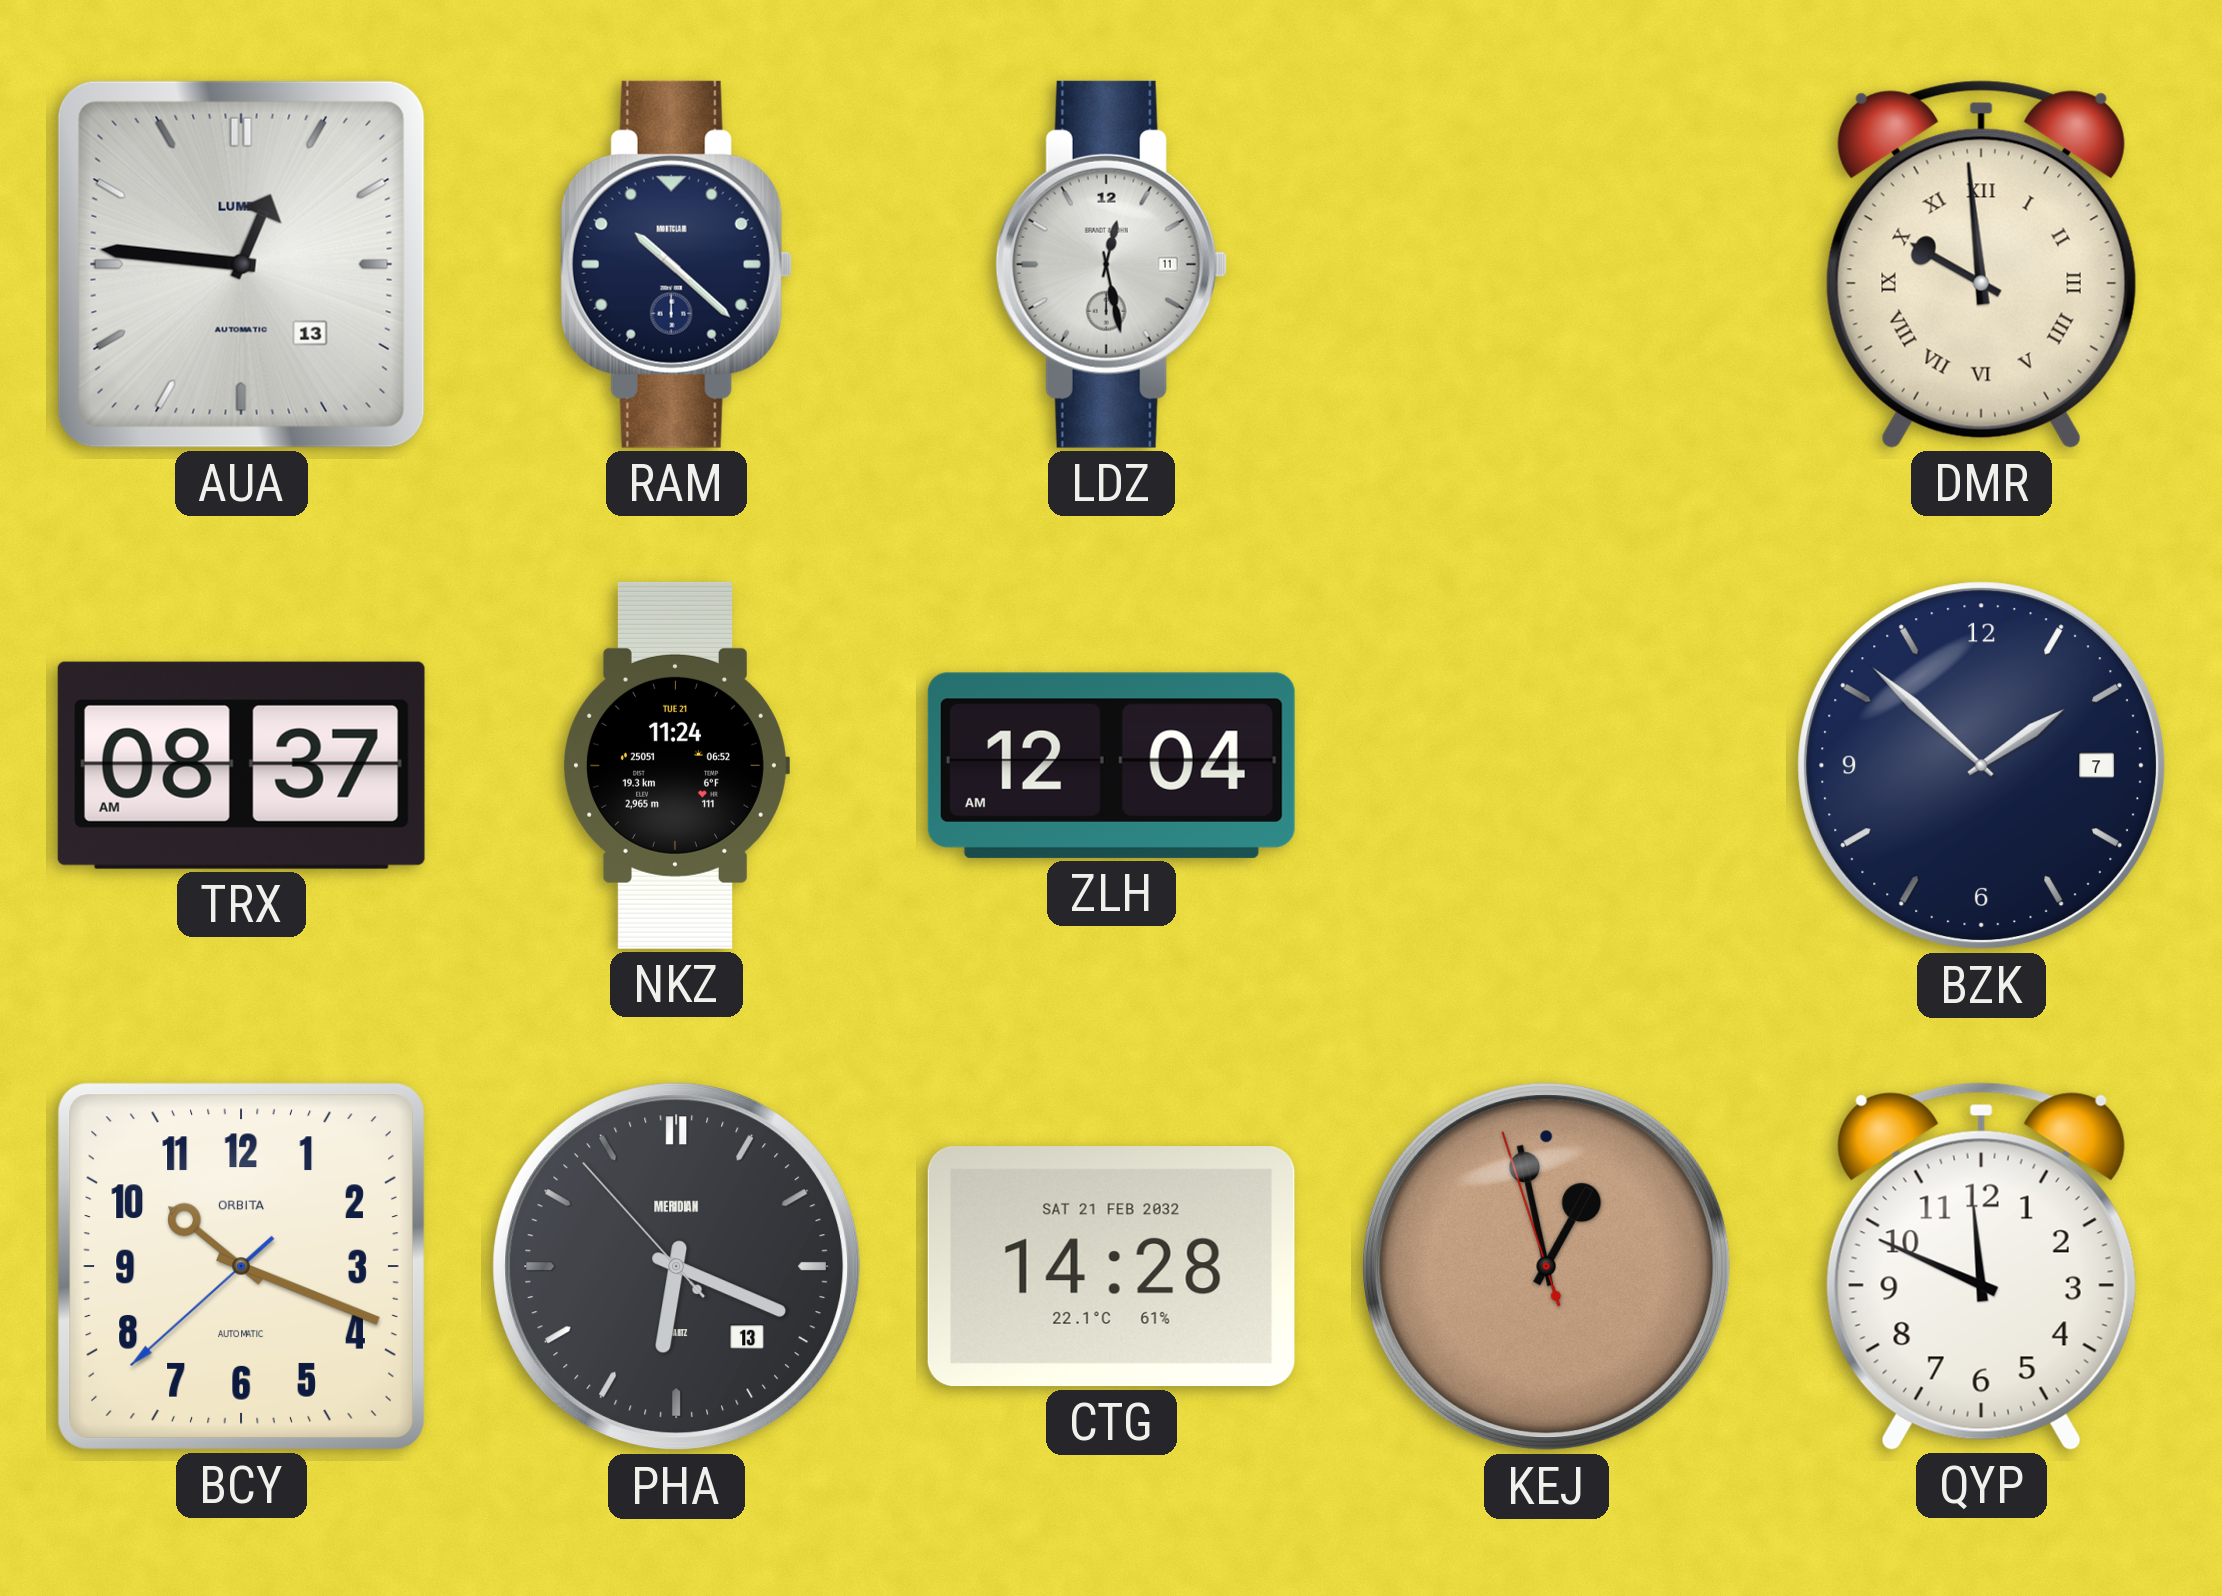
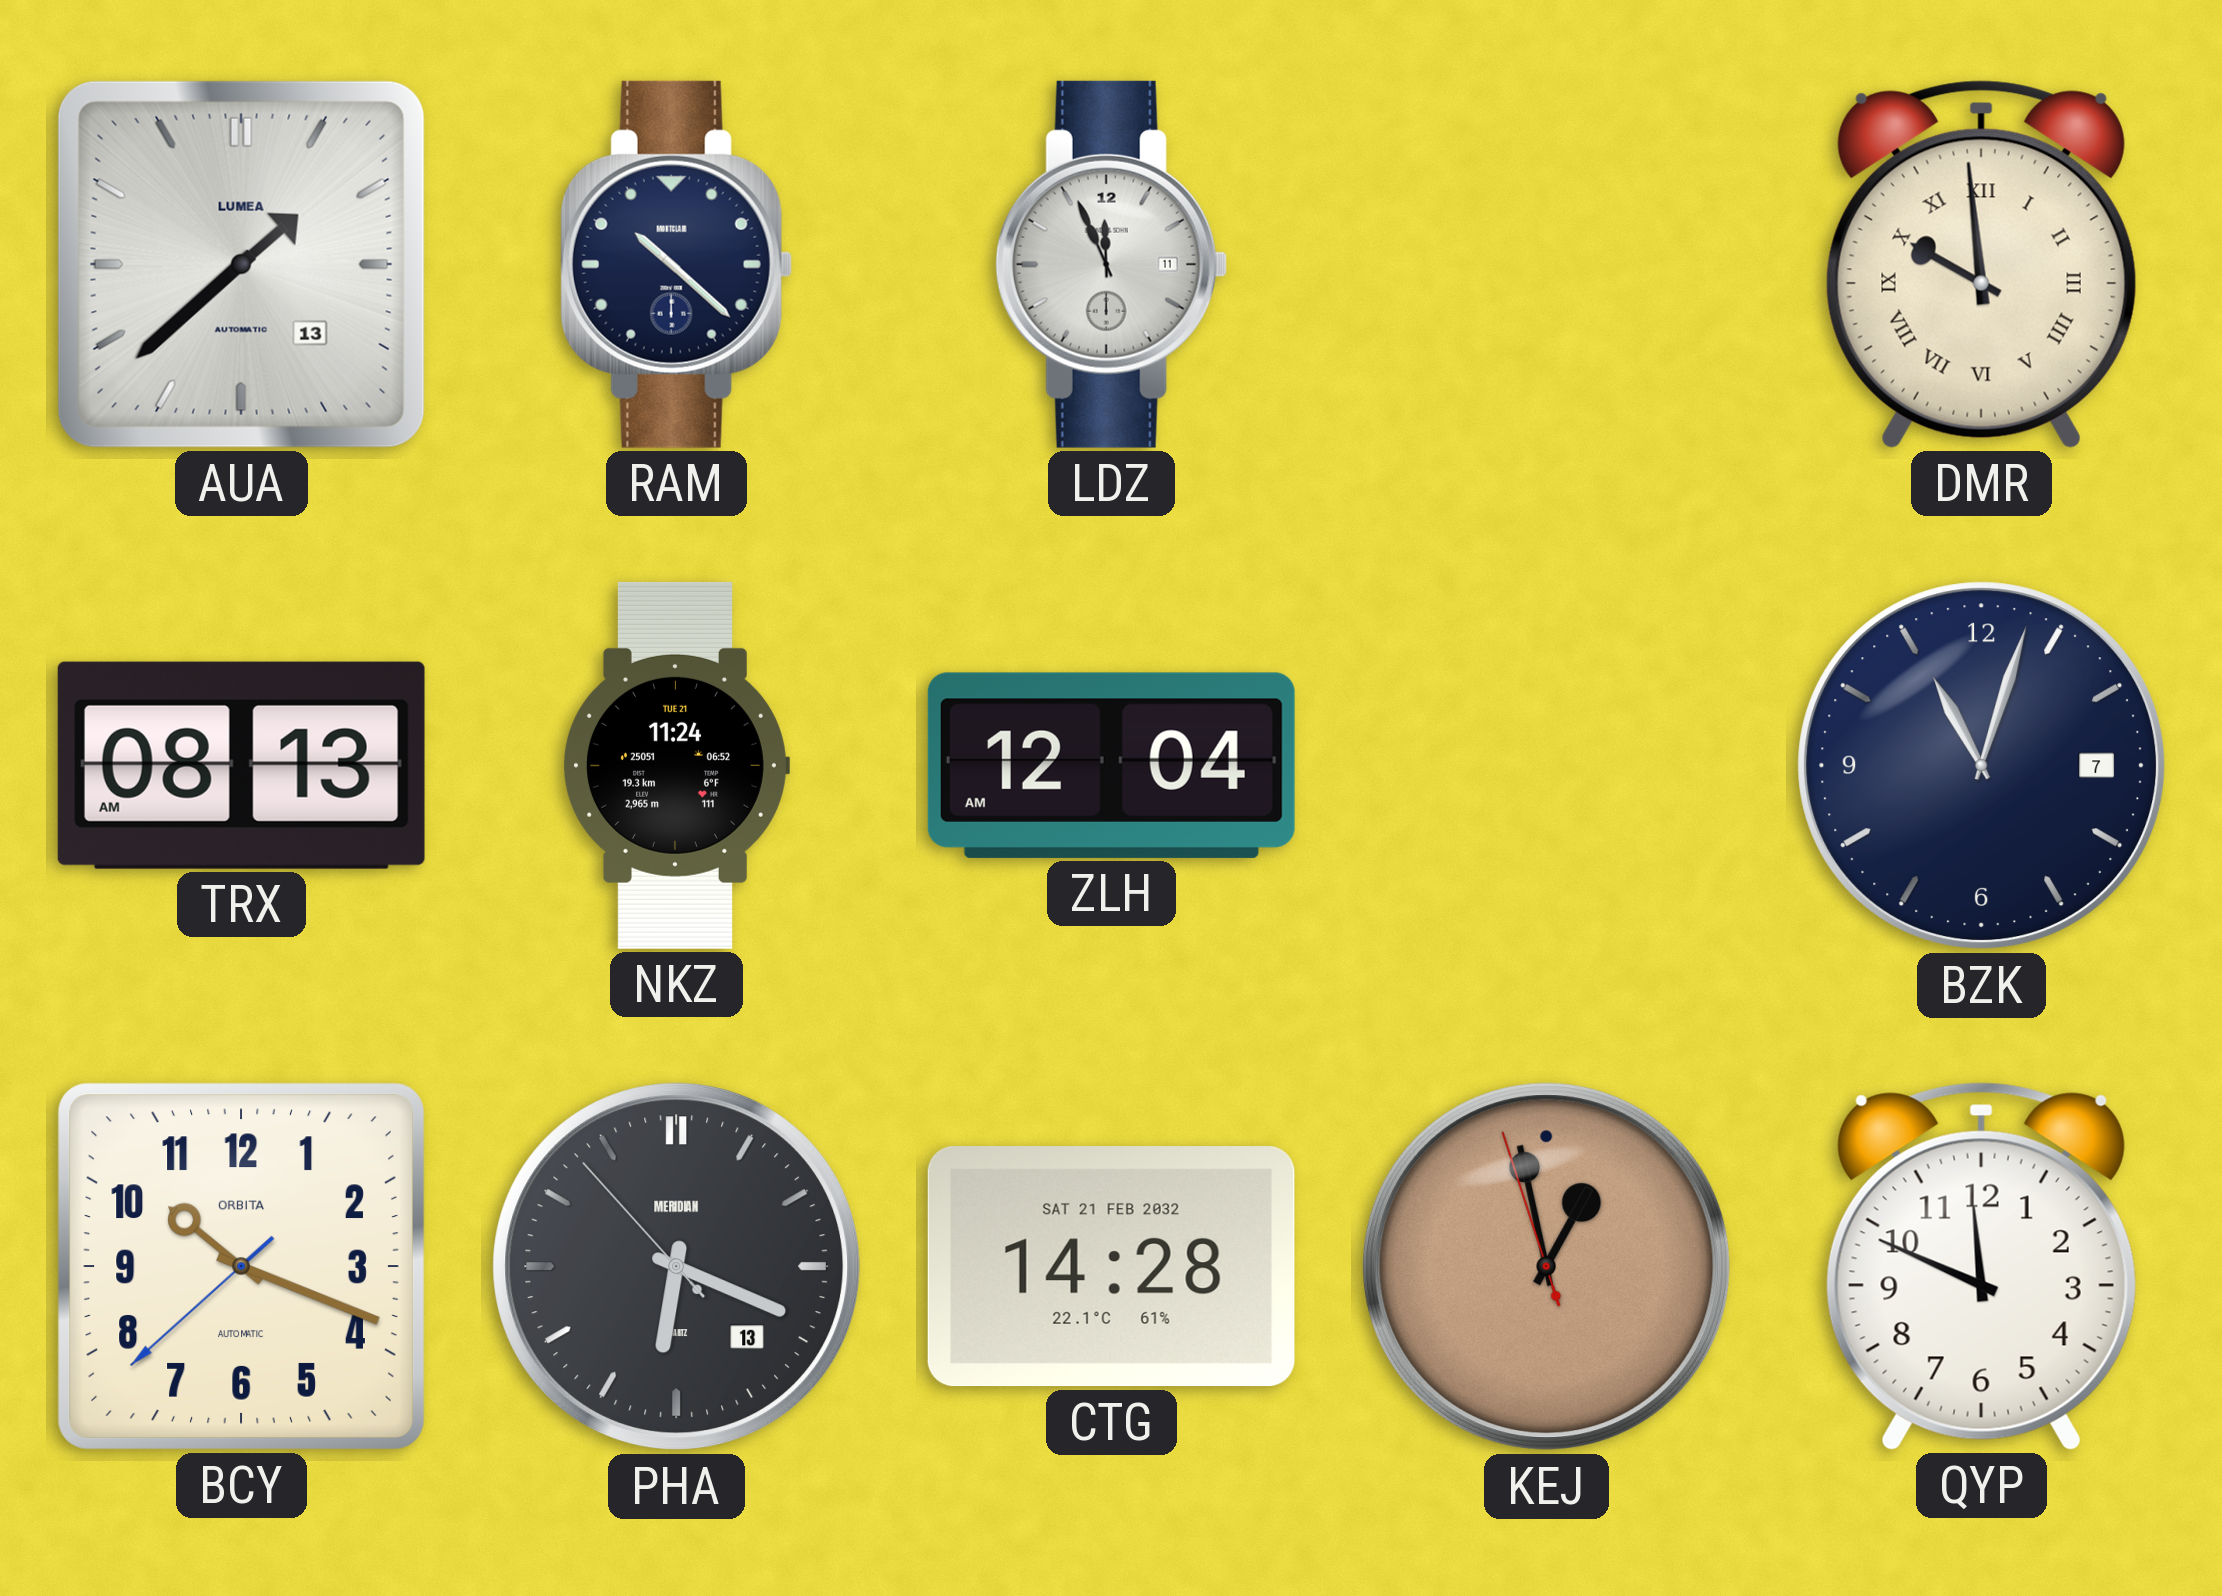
AUA: 12:46 -> 1:38 (241, 264)
LDZ: 12:28 -> 11:56 (1111, 264)
TRX: 08:37 -> 08:13 (241, 765)
BZK: 1:52 -> 11:03 (1982, 766)
